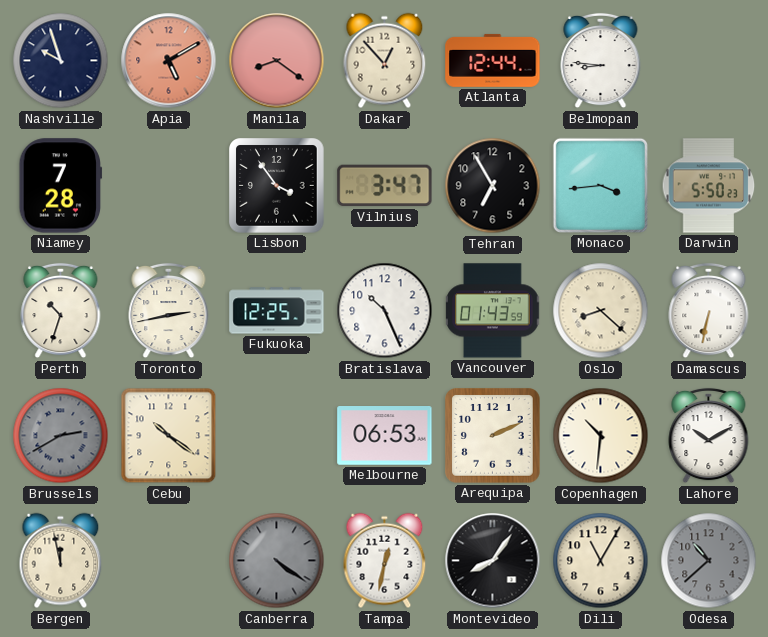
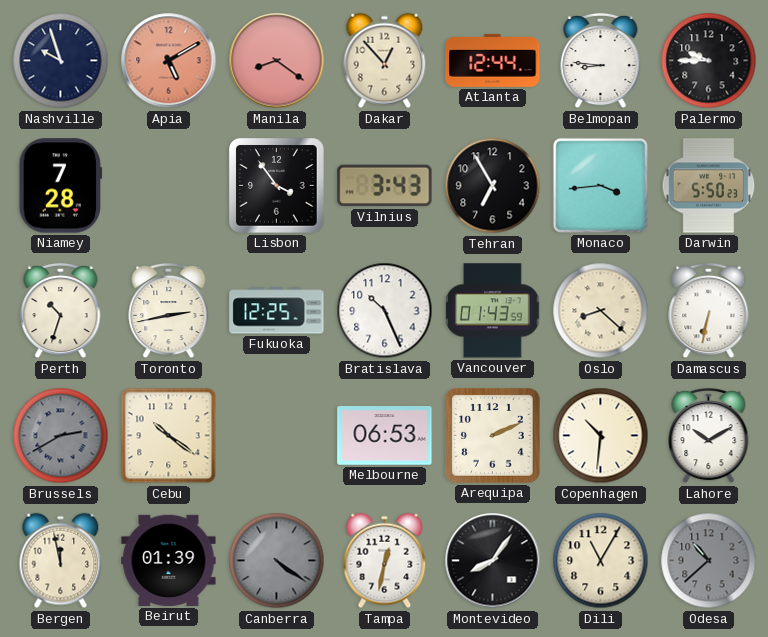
Palermo: none -> 9:45 (709, 61)
Vilnius: 3:47 -> 3:43 (385, 186)
Beirut: none -> 01:39 (169, 560)
